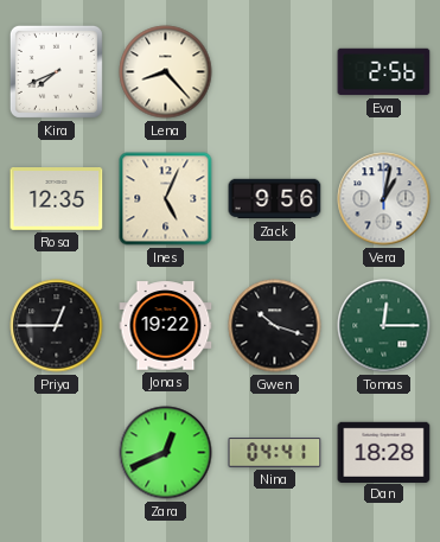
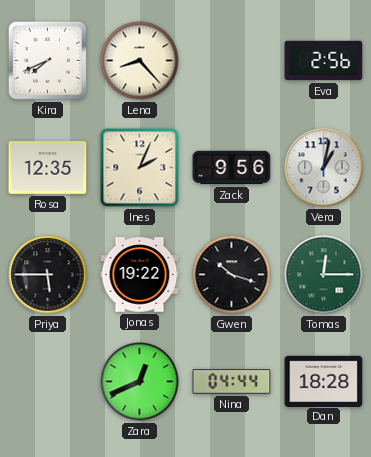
Ines: 5:04 -> 2:04 (140, 168)
Priya: 12:45 -> 5:45 (48, 275)
Nina: 04:41 -> 04:44 (232, 382)
